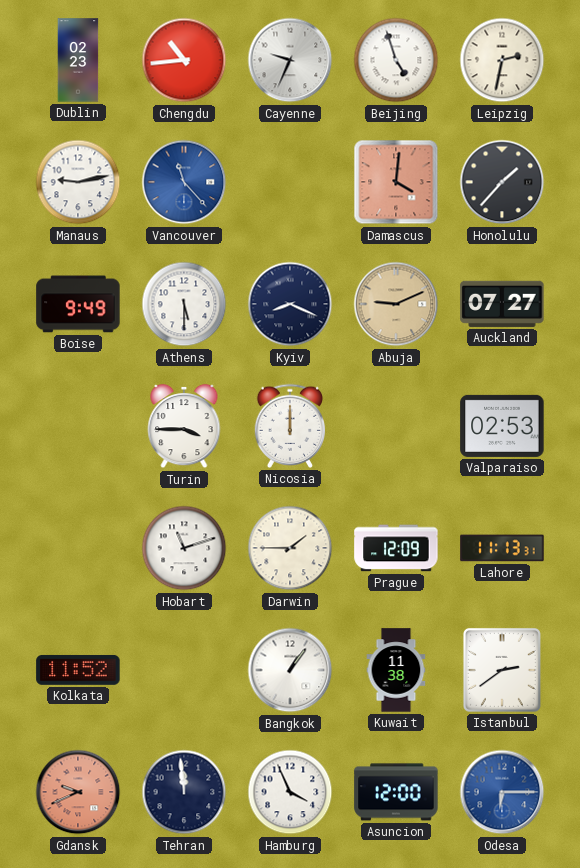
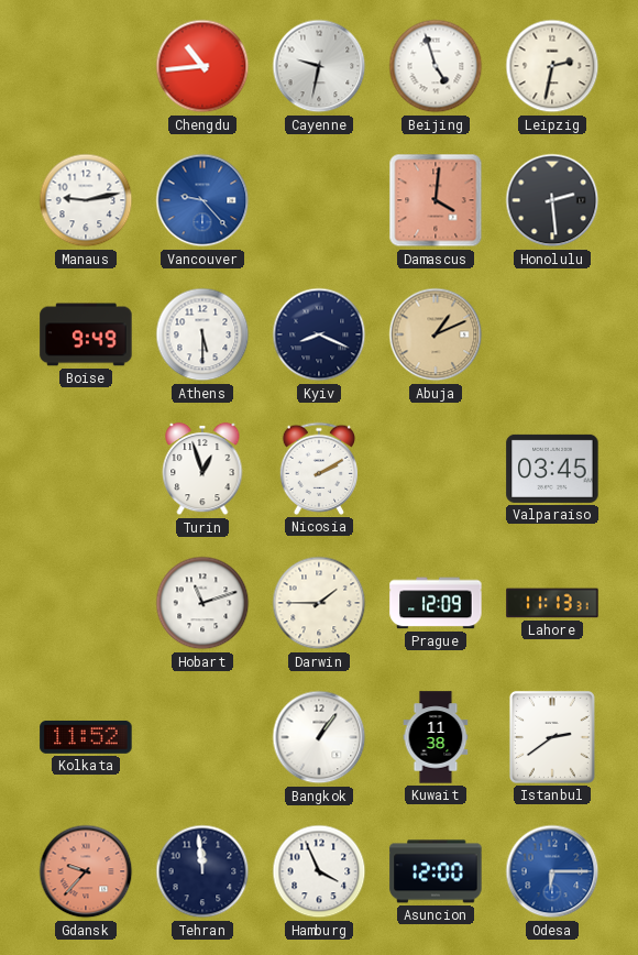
Dublin: 02:23 -> none (78, 60)
Cayenne: 9:34 -> 9:32 (319, 66)
Vancouver: 11:23 -> 9:23 (202, 200)
Honolulu: 1:37 -> 2:29 (552, 200)
Abuja: 9:11 -> 1:11 (436, 334)
Auckland: 07:27 -> none (502, 304)
Turin: 3:45 -> 12:57 (202, 469)
Nicosia: 12:00 -> 2:10 (319, 469)
Valparaiso: 02:53 -> 03:45 (552, 469)
Gdansk: 9:41 -> 9:37 (86, 871)
